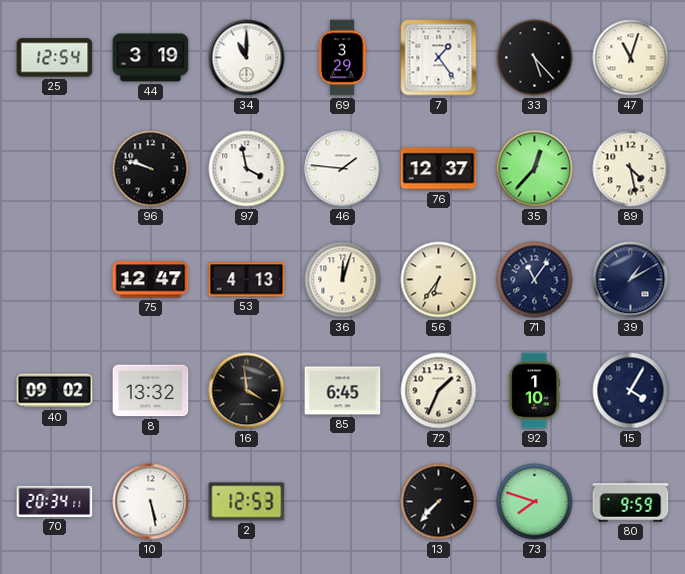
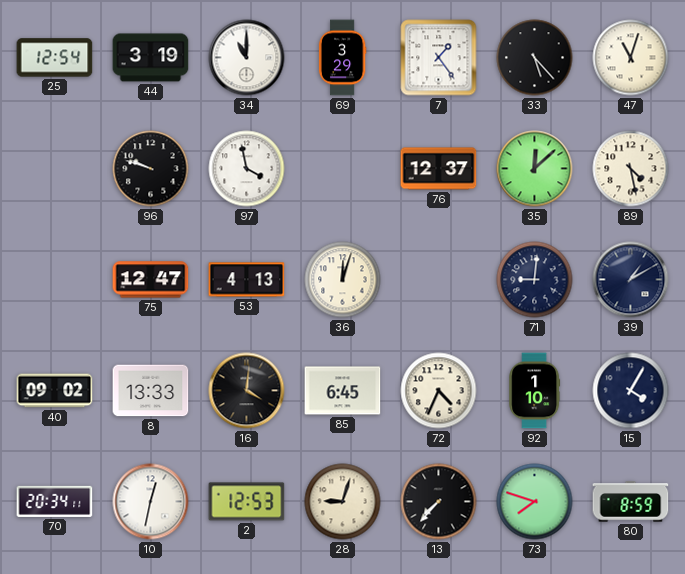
46: 1:46 -> none (343, 169)
35: 12:37 -> 12:08 (535, 169)
56: 6:36 -> none (439, 280)
71: 11:06 -> 9:01 (535, 280)
8: 13:32 -> 13:33 (151, 391)
16: 3:59 -> 4:01 (247, 391)
72: 1:34 -> 4:34 (439, 391)
10: 5:28 -> 12:32 (151, 502)
28: none -> 9:03 (343, 502)
80: 9:59 -> 8:59 (631, 502)
